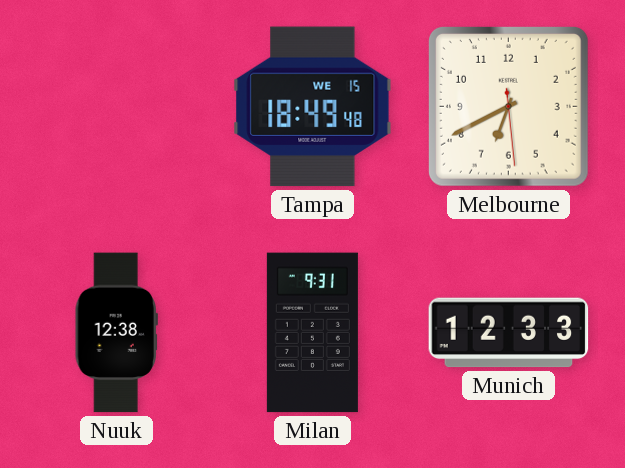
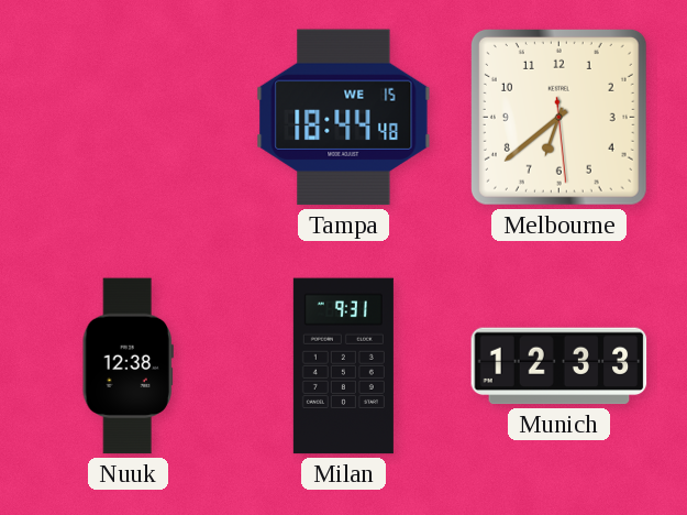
Tampa: 18:49 -> 18:44 (344, 118)
Melbourne: 6:40 -> 6:38 (558, 117)
